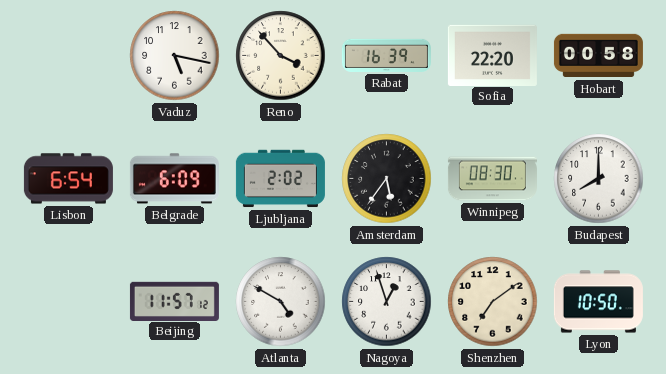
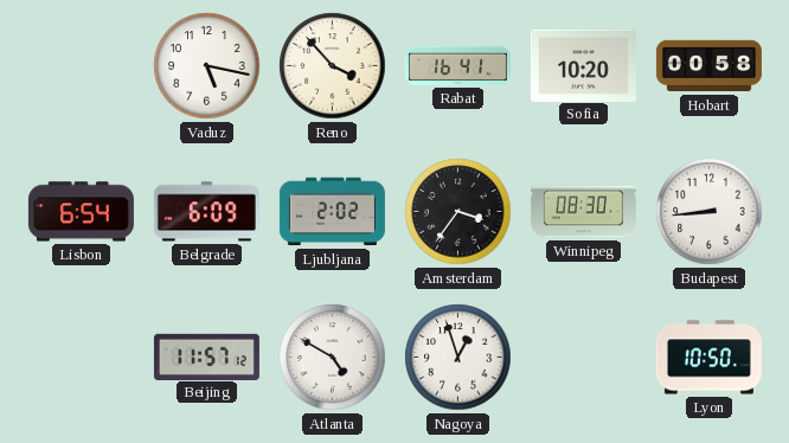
Rabat: 16:39 -> 16:41 (457, 65)
Sofia: 22:20 -> 10:20 (583, 65)
Amsterdam: 5:36 -> 3:36 (458, 212)
Budapest: 8:00 -> 8:44 (710, 212)
Shenzhen: 7:09 -> none (493, 302)
